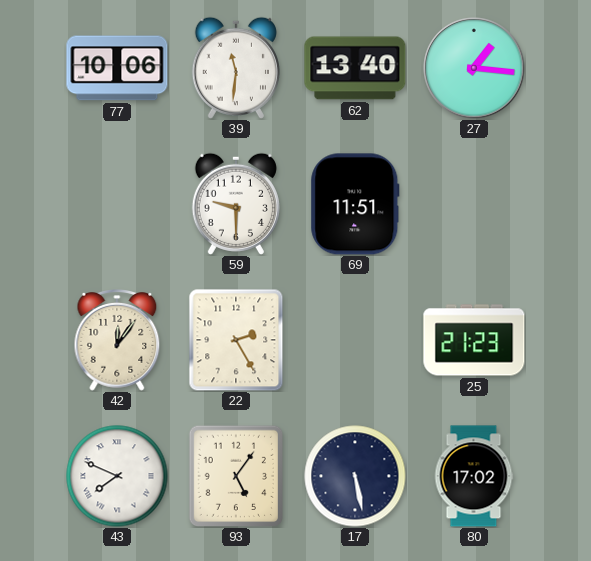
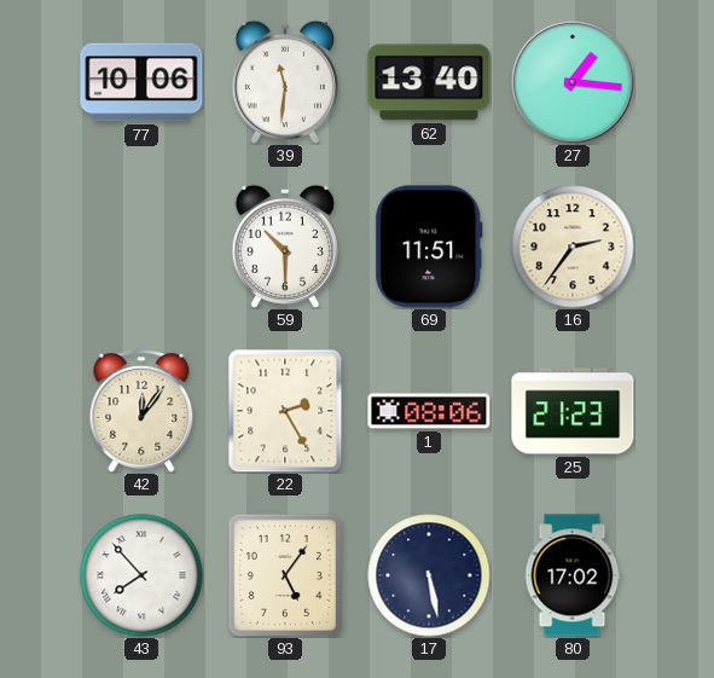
59: 9:30 -> 10:30 (285, 247)
16: none -> 2:36 (573, 247)
1: none -> 08:06 (429, 411)
43: 7:49 -> 7:53 (141, 575)
